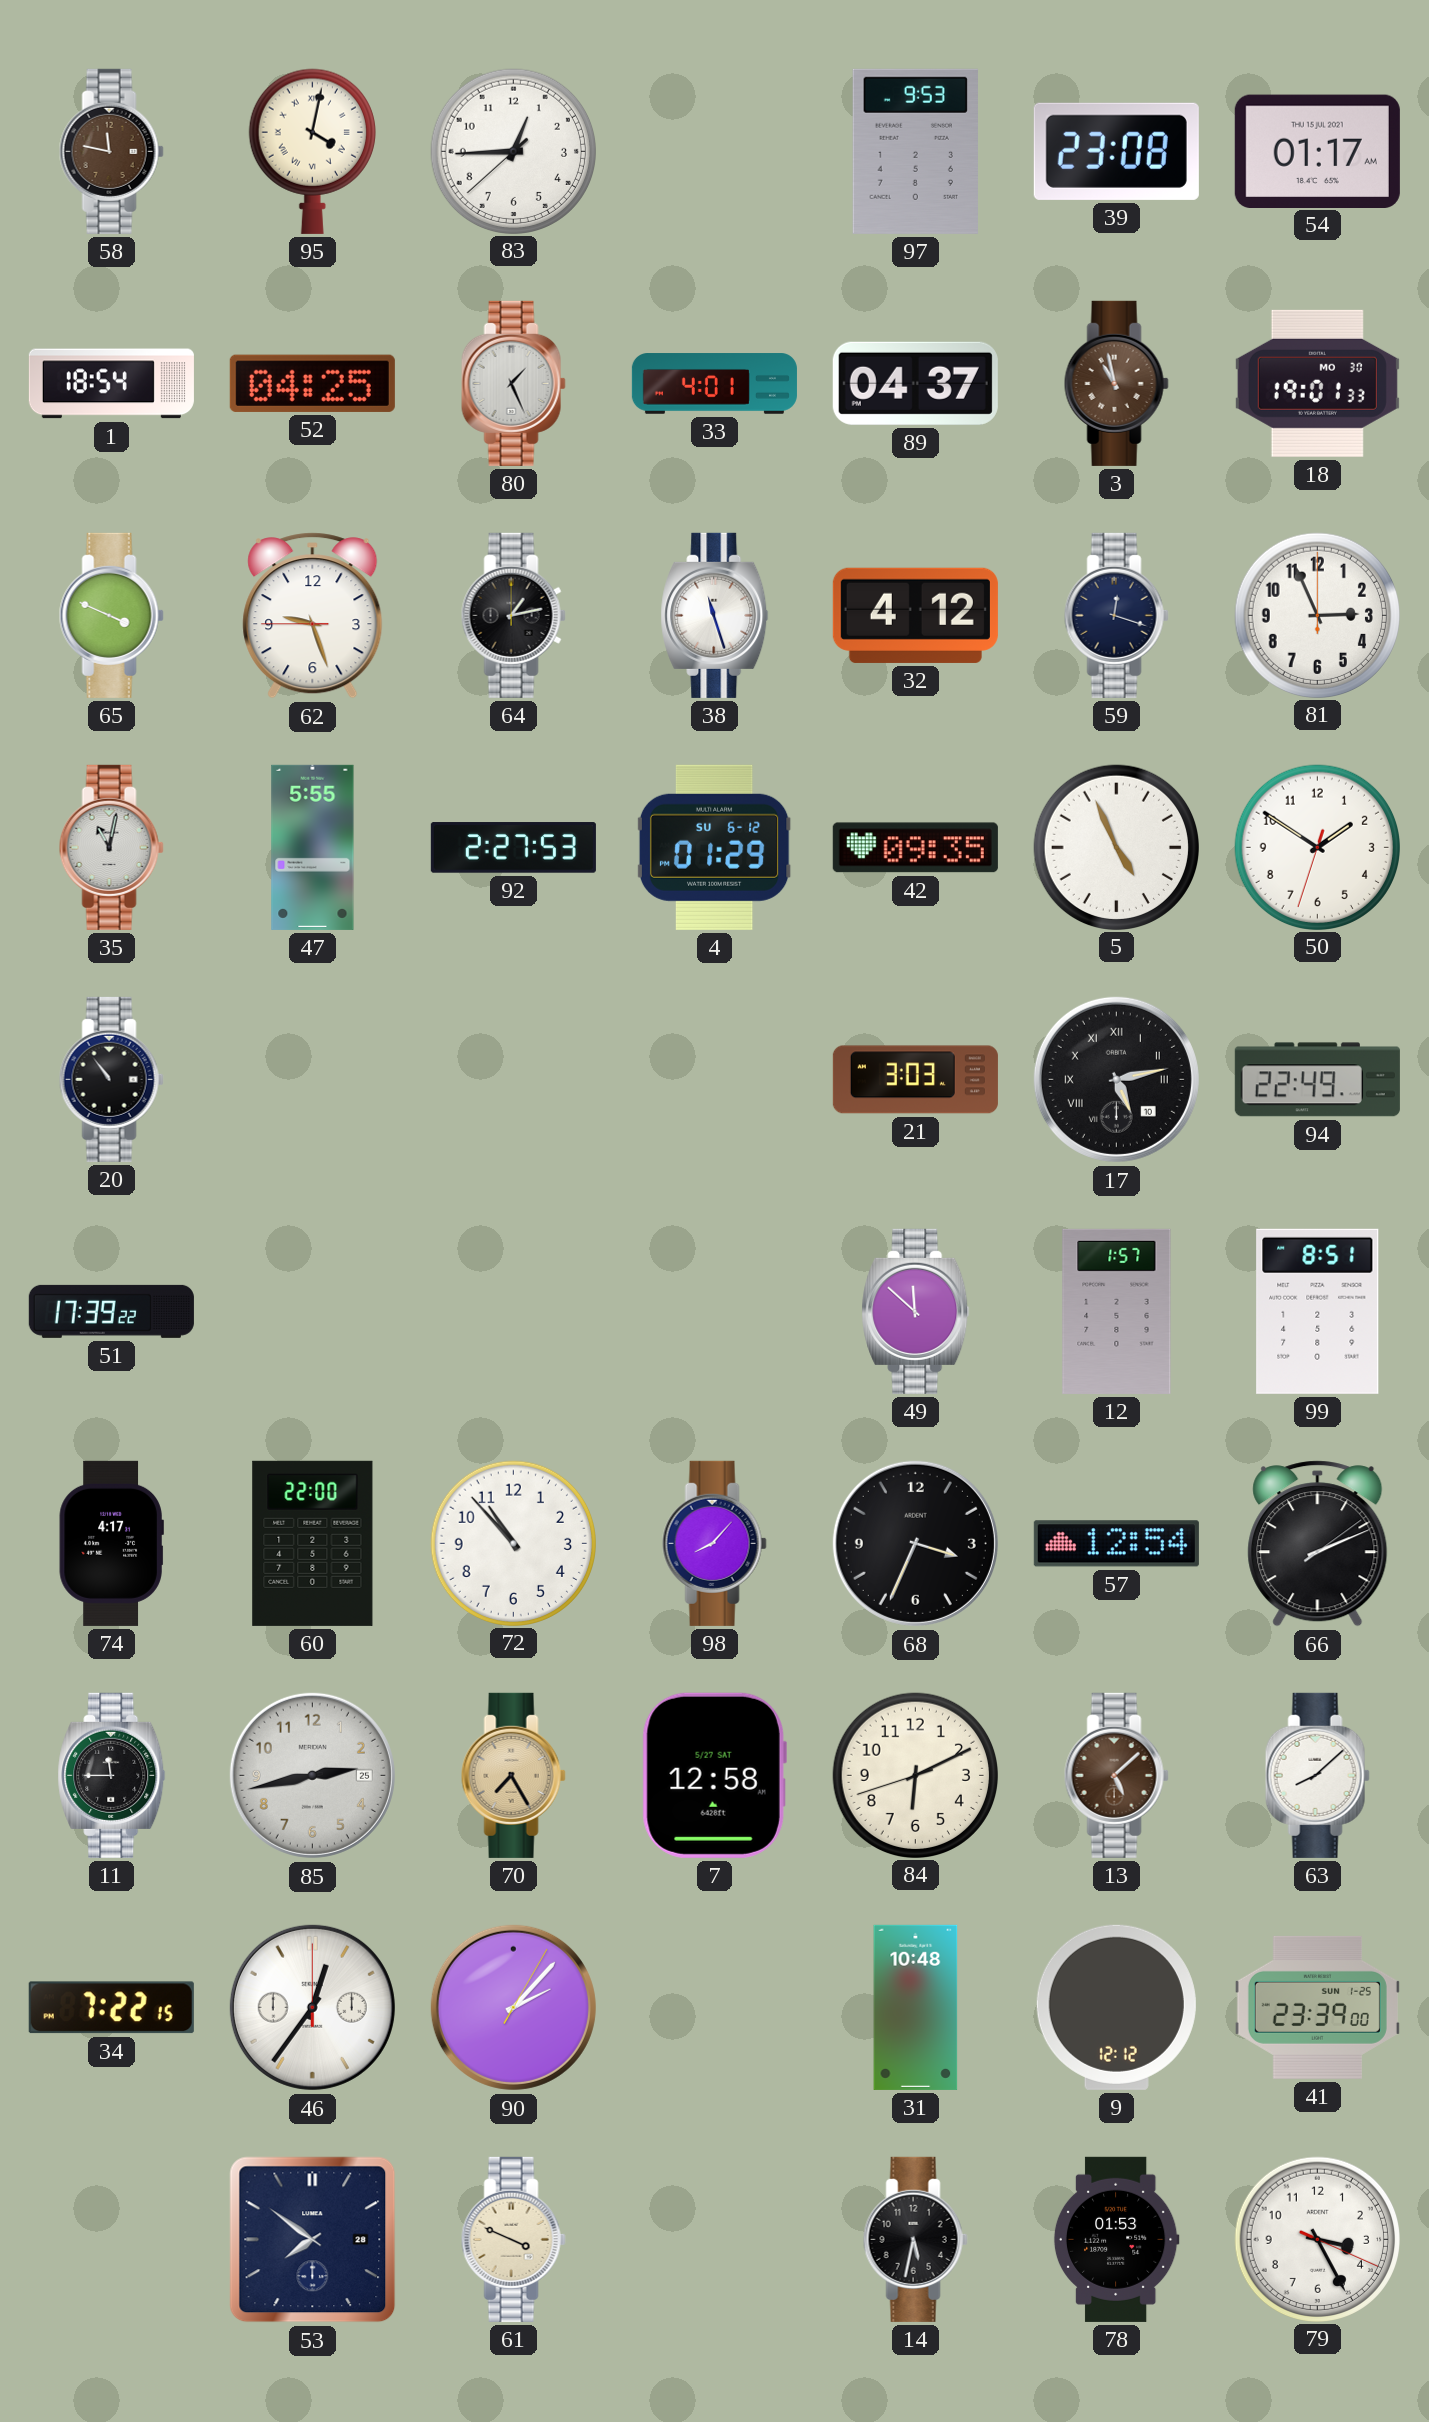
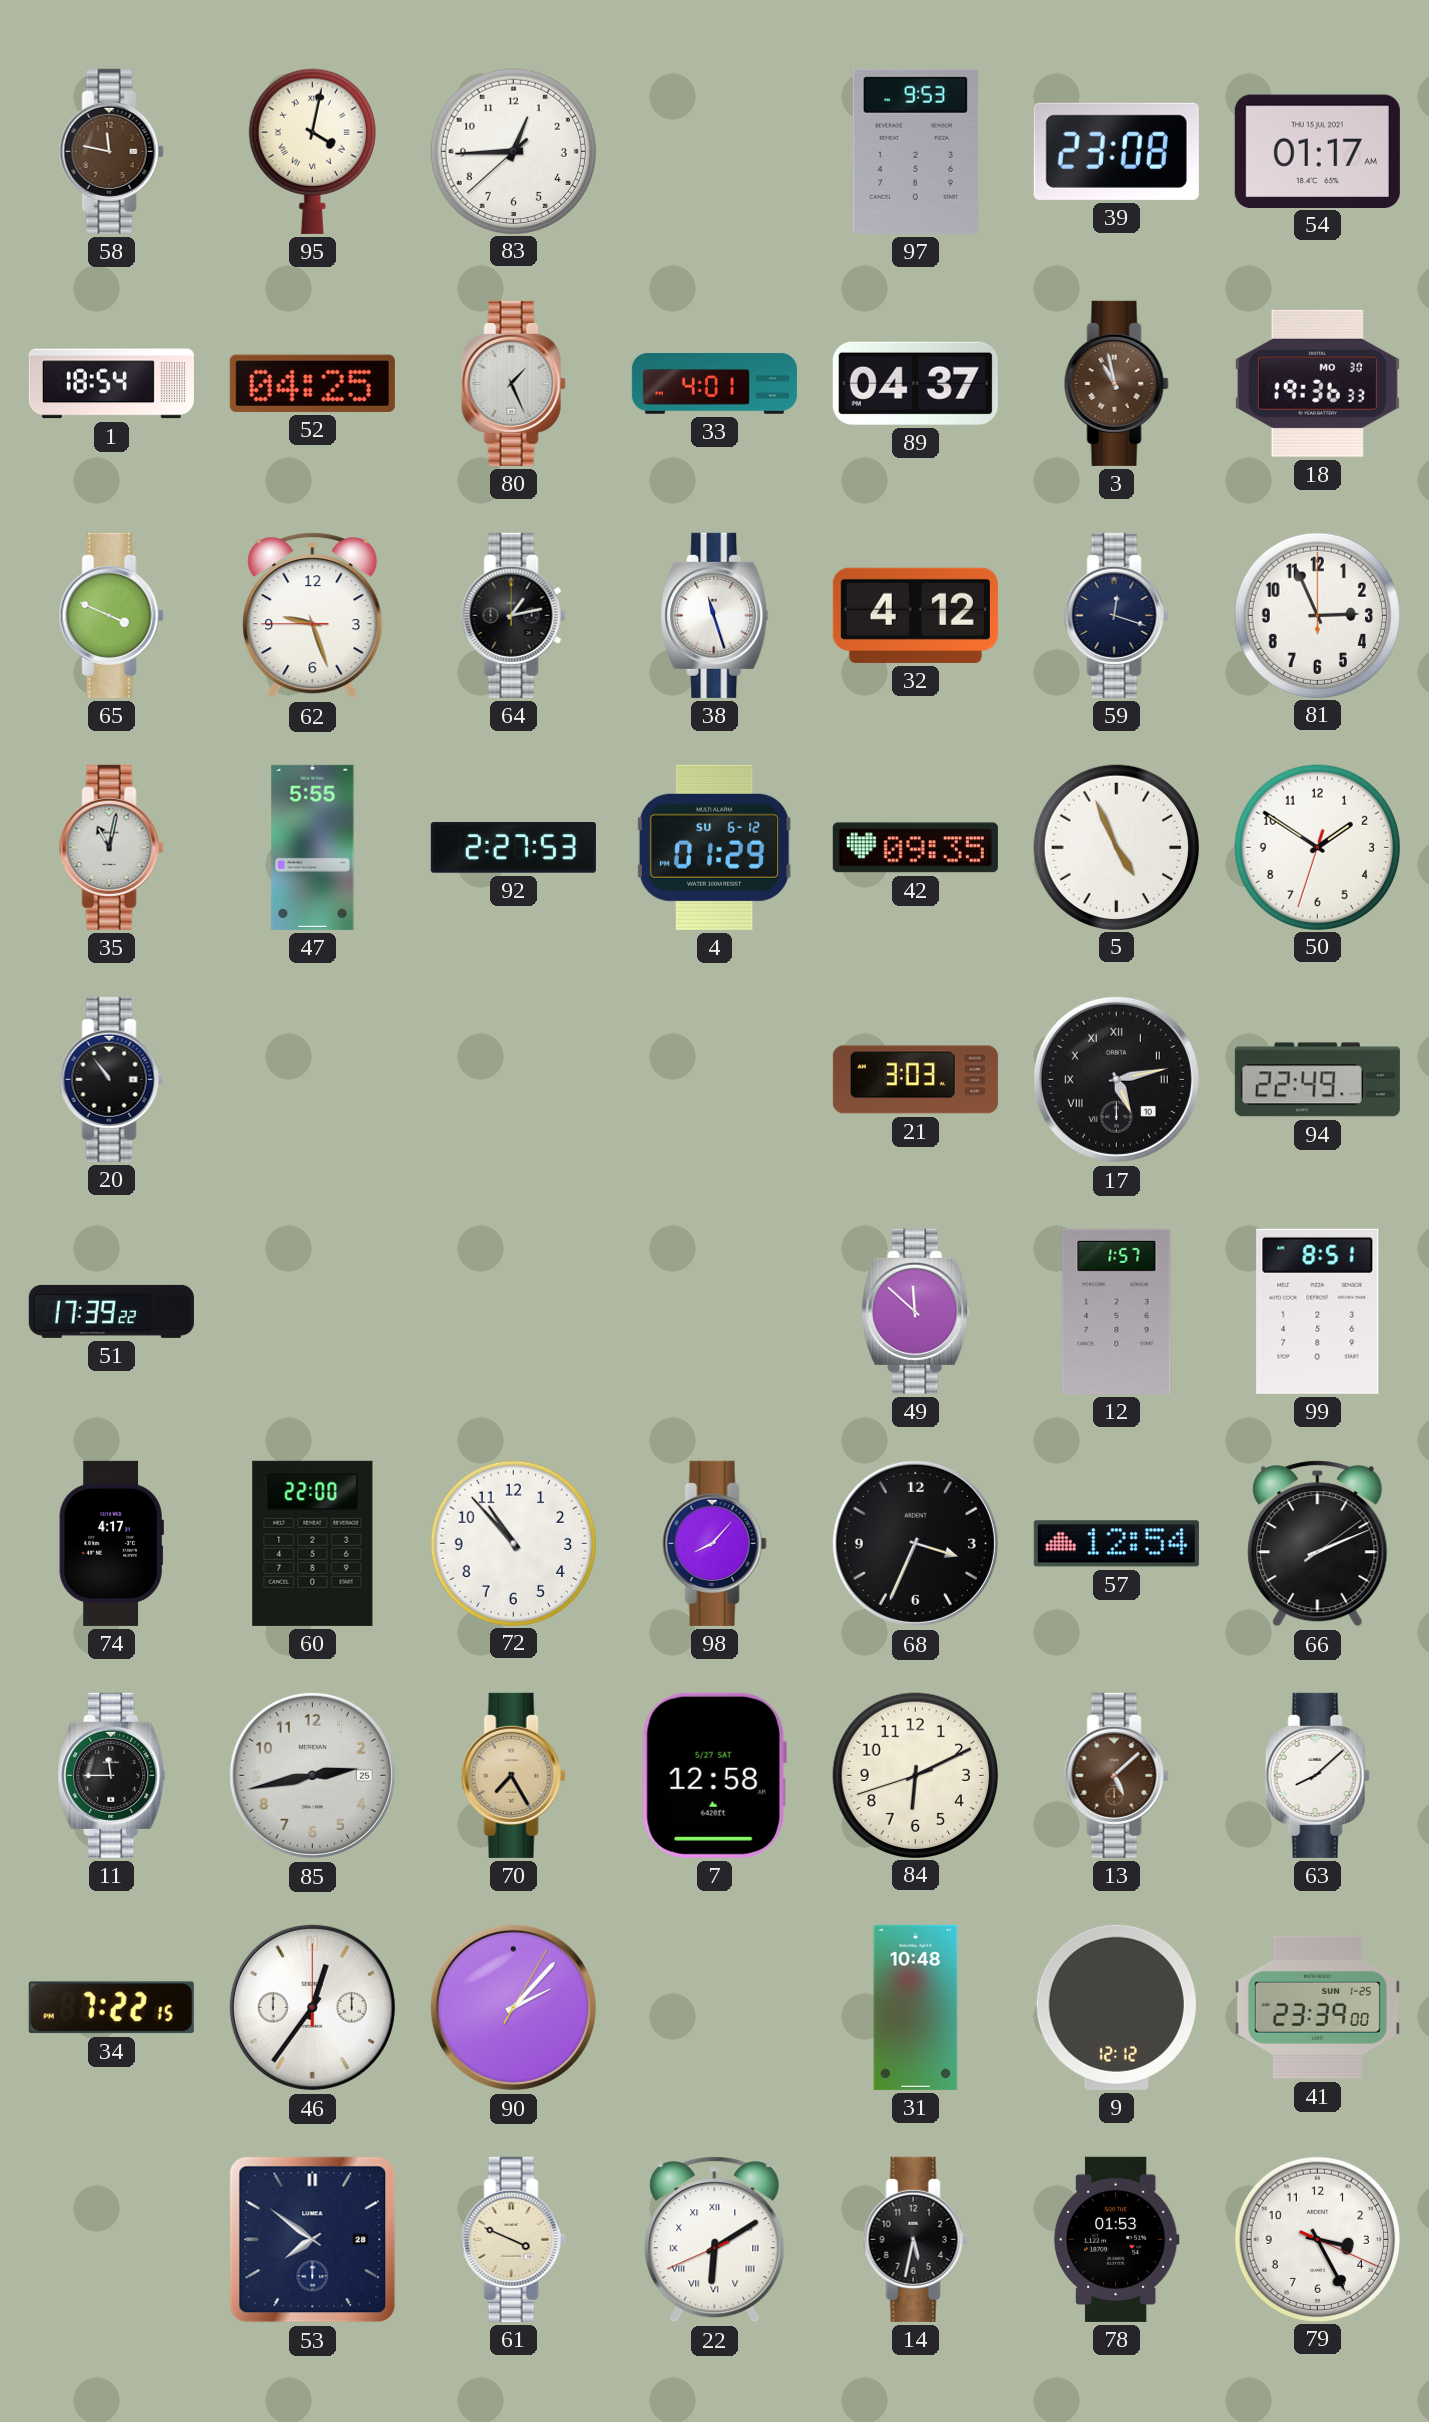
18: 19:01 -> 19:36 (1317, 383)
22: none -> 6:09 (715, 2240)
